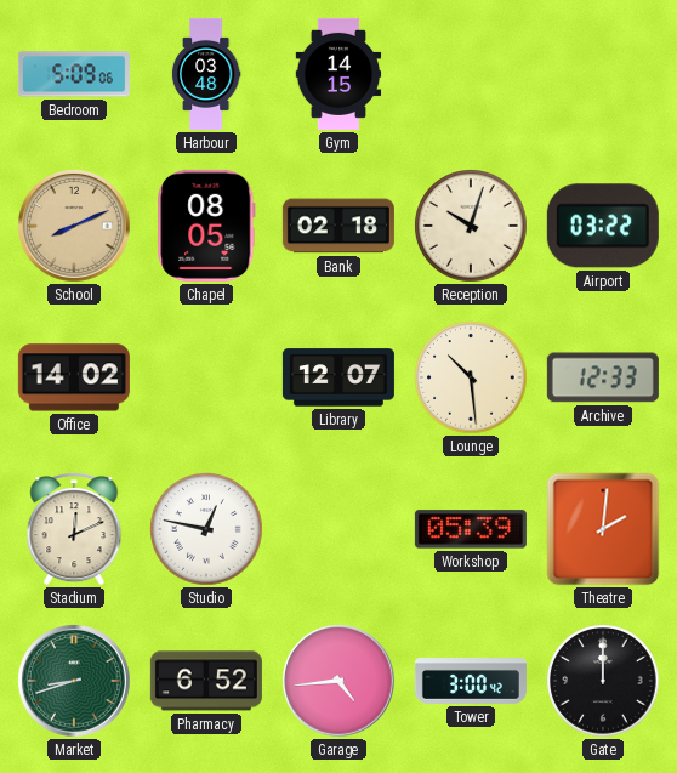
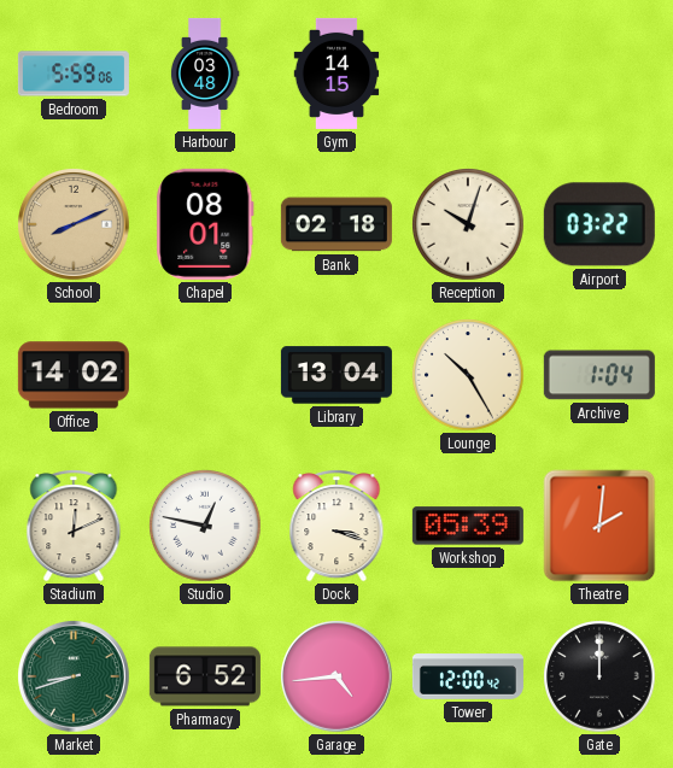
Bedroom: 5:09 -> 5:59 (74, 74)
Chapel: 08:05 -> 08:01 (205, 224)
Library: 12:07 -> 13:04 (336, 375)
Lounge: 10:29 -> 10:25 (468, 375)
Archive: 12:33 -> 1:04 (599, 375)
Dock: none -> 3:18 (336, 526)
Tower: 3:00 -> 12:00 (468, 676)
